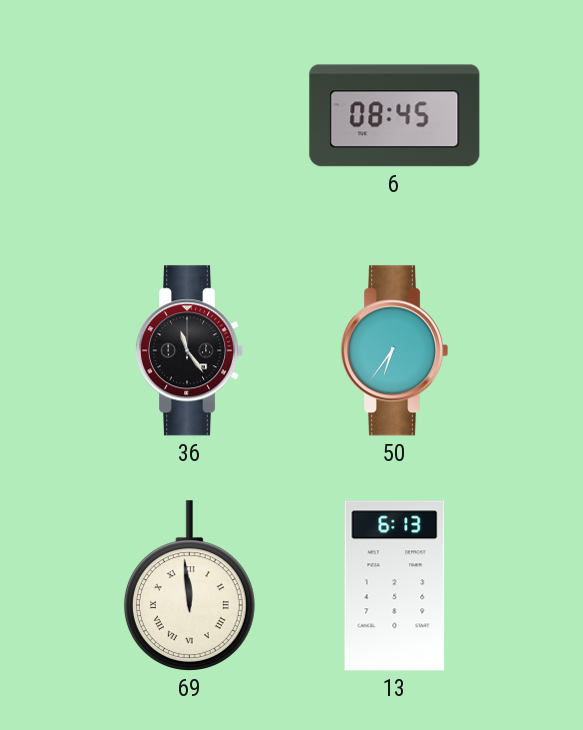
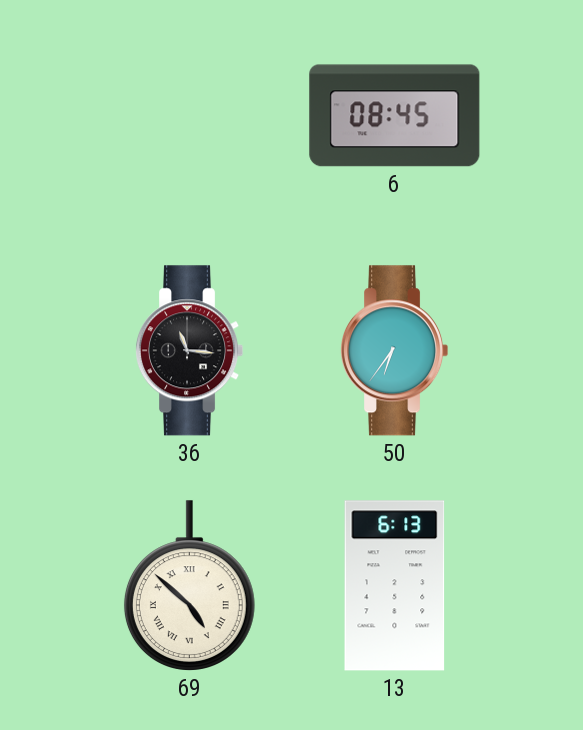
36: 11:24 -> 11:16 (189, 351)
69: 11:59 -> 4:52 (189, 586)
